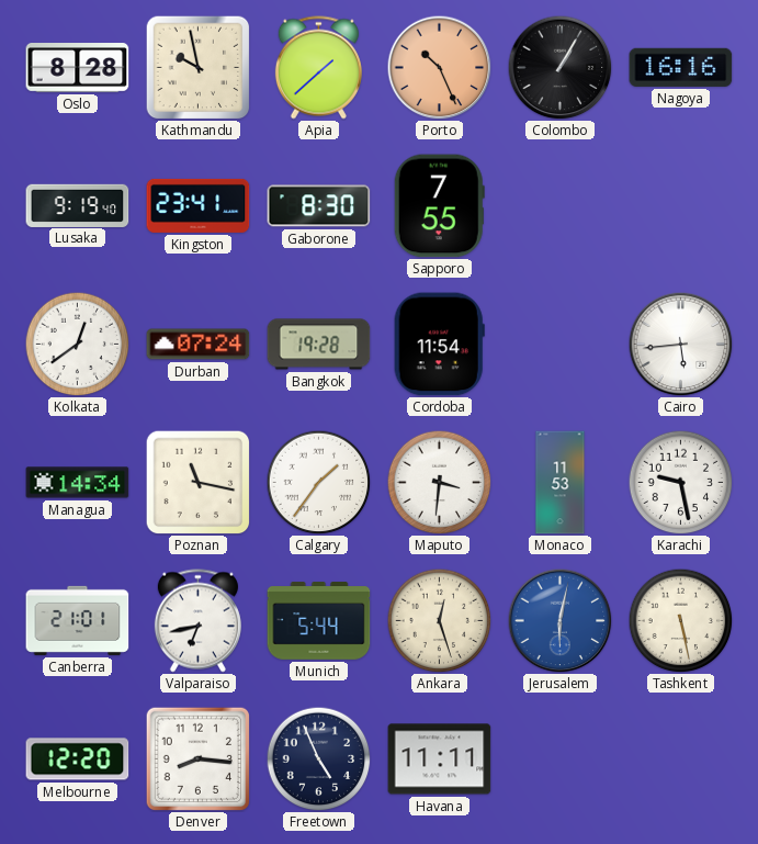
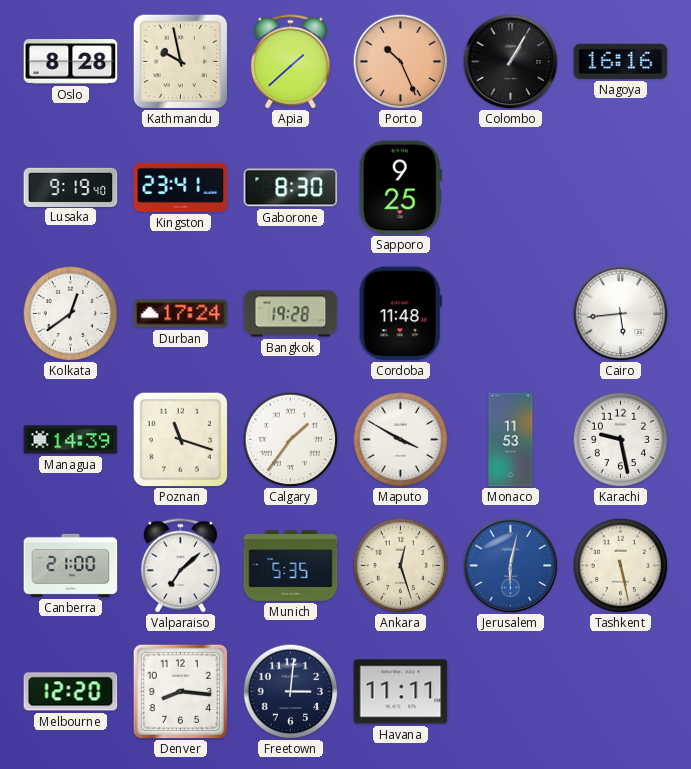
Sapporo: 7:55 -> 9:25 (400, 188)
Durban: 07:24 -> 17:24 (181, 314)
Cordoba: 11:54 -> 11:48 (400, 314)
Managua: 14:34 -> 14:39 (71, 440)
Poznan: 11:17 -> 11:18 (180, 439)
Maputo: 3:31 -> 3:50 (400, 439)
Canberra: 21:01 -> 21:00 (71, 565)
Valparaiso: 6:43 -> 7:08 (180, 566)
Munich: 5:44 -> 5:35 (291, 566)
Freetown: 4:56 -> 3:01 (290, 691)
